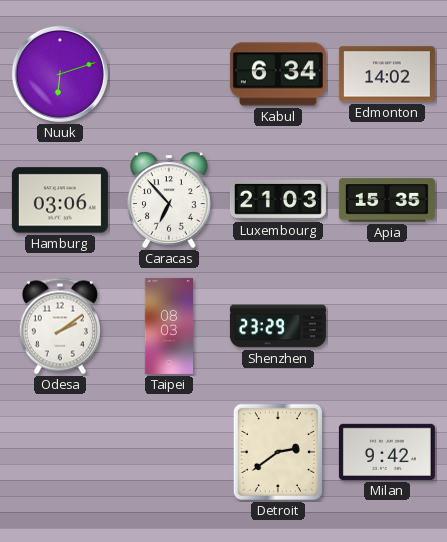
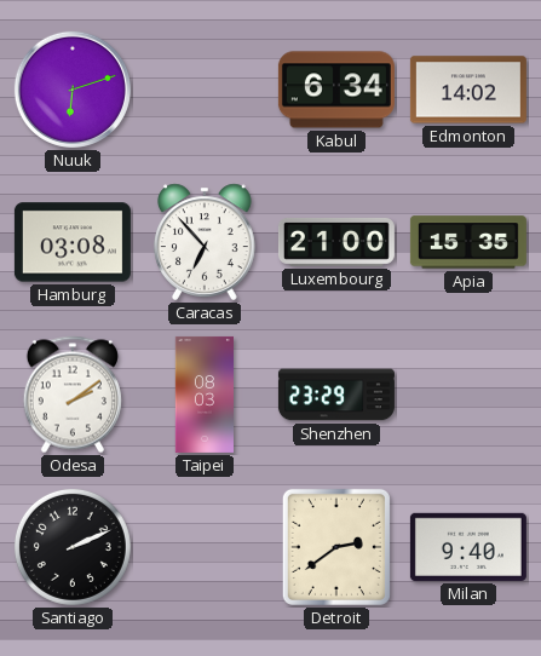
Hamburg: 03:06 -> 03:08 (73, 242)
Luxembourg: 21:03 -> 21:00 (336, 242)
Santiago: none -> 2:11 (73, 547)
Milan: 9:42 -> 9:40 (468, 547)
